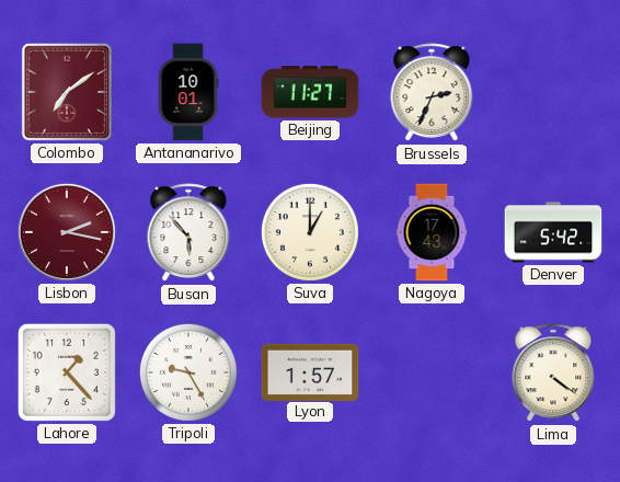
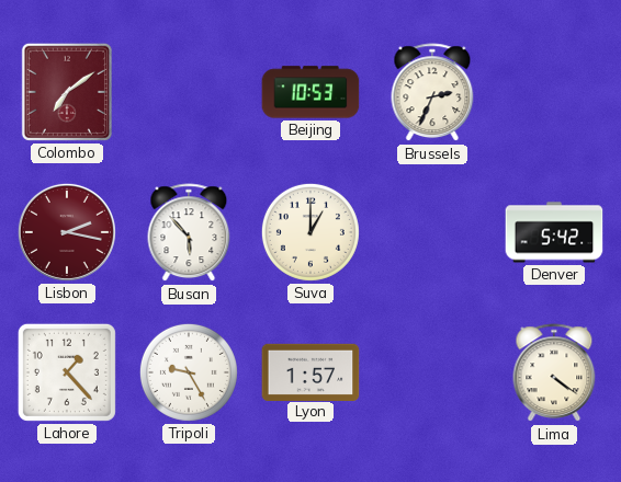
Antananarivo: 10:01 -> none (188, 92)
Beijing: 11:27 -> 10:53 (310, 92)
Nagoya: 17:43 -> none (432, 232)
